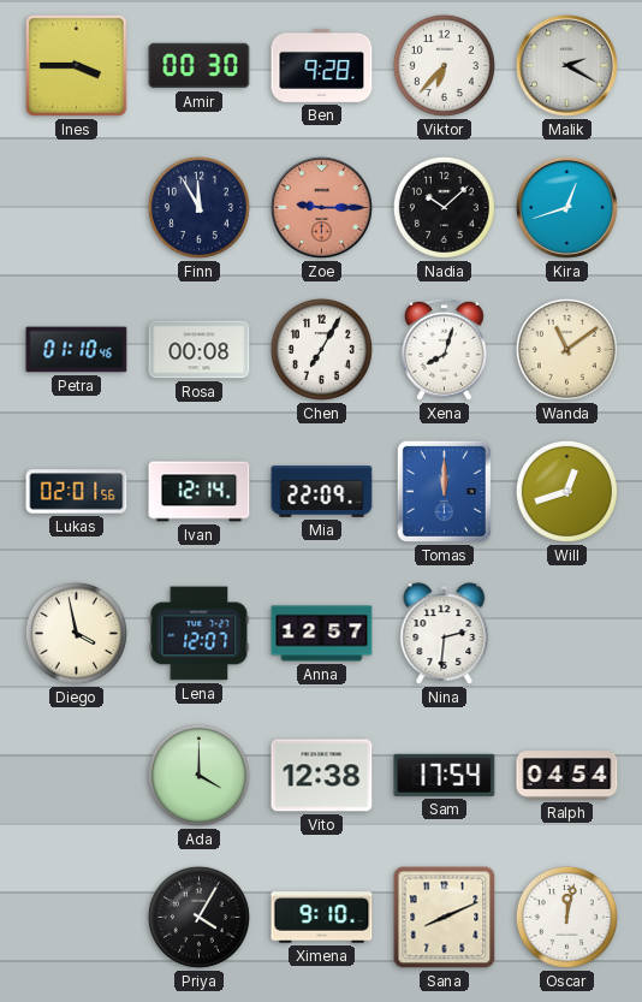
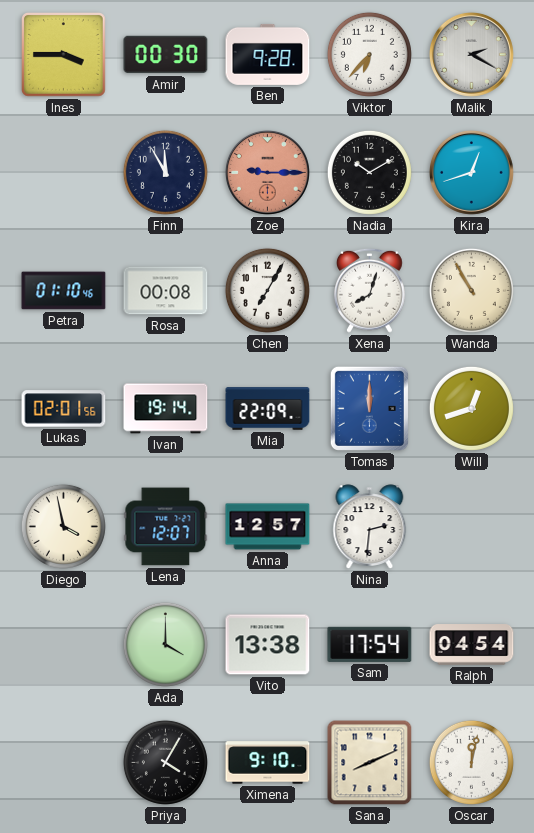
Nadia: 10:08 -> 10:10 (369, 172)
Wanda: 11:09 -> 10:55 (471, 290)
Ivan: 12:14 -> 19:14 (166, 409)
Vito: 12:38 -> 13:38 (268, 645)
